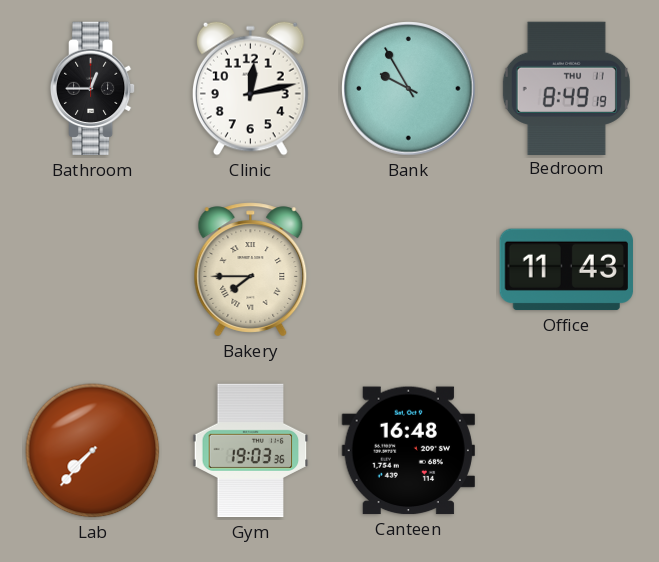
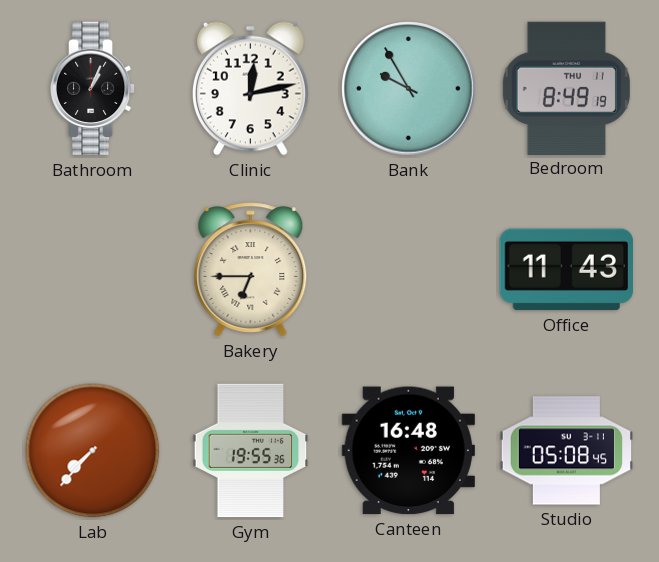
Bathroom: 12:45 -> 1:04 (93, 89)
Bakery: 7:45 -> 6:45 (251, 270)
Gym: 19:03 -> 19:55 (251, 451)
Studio: none -> 05:08 (567, 451)
